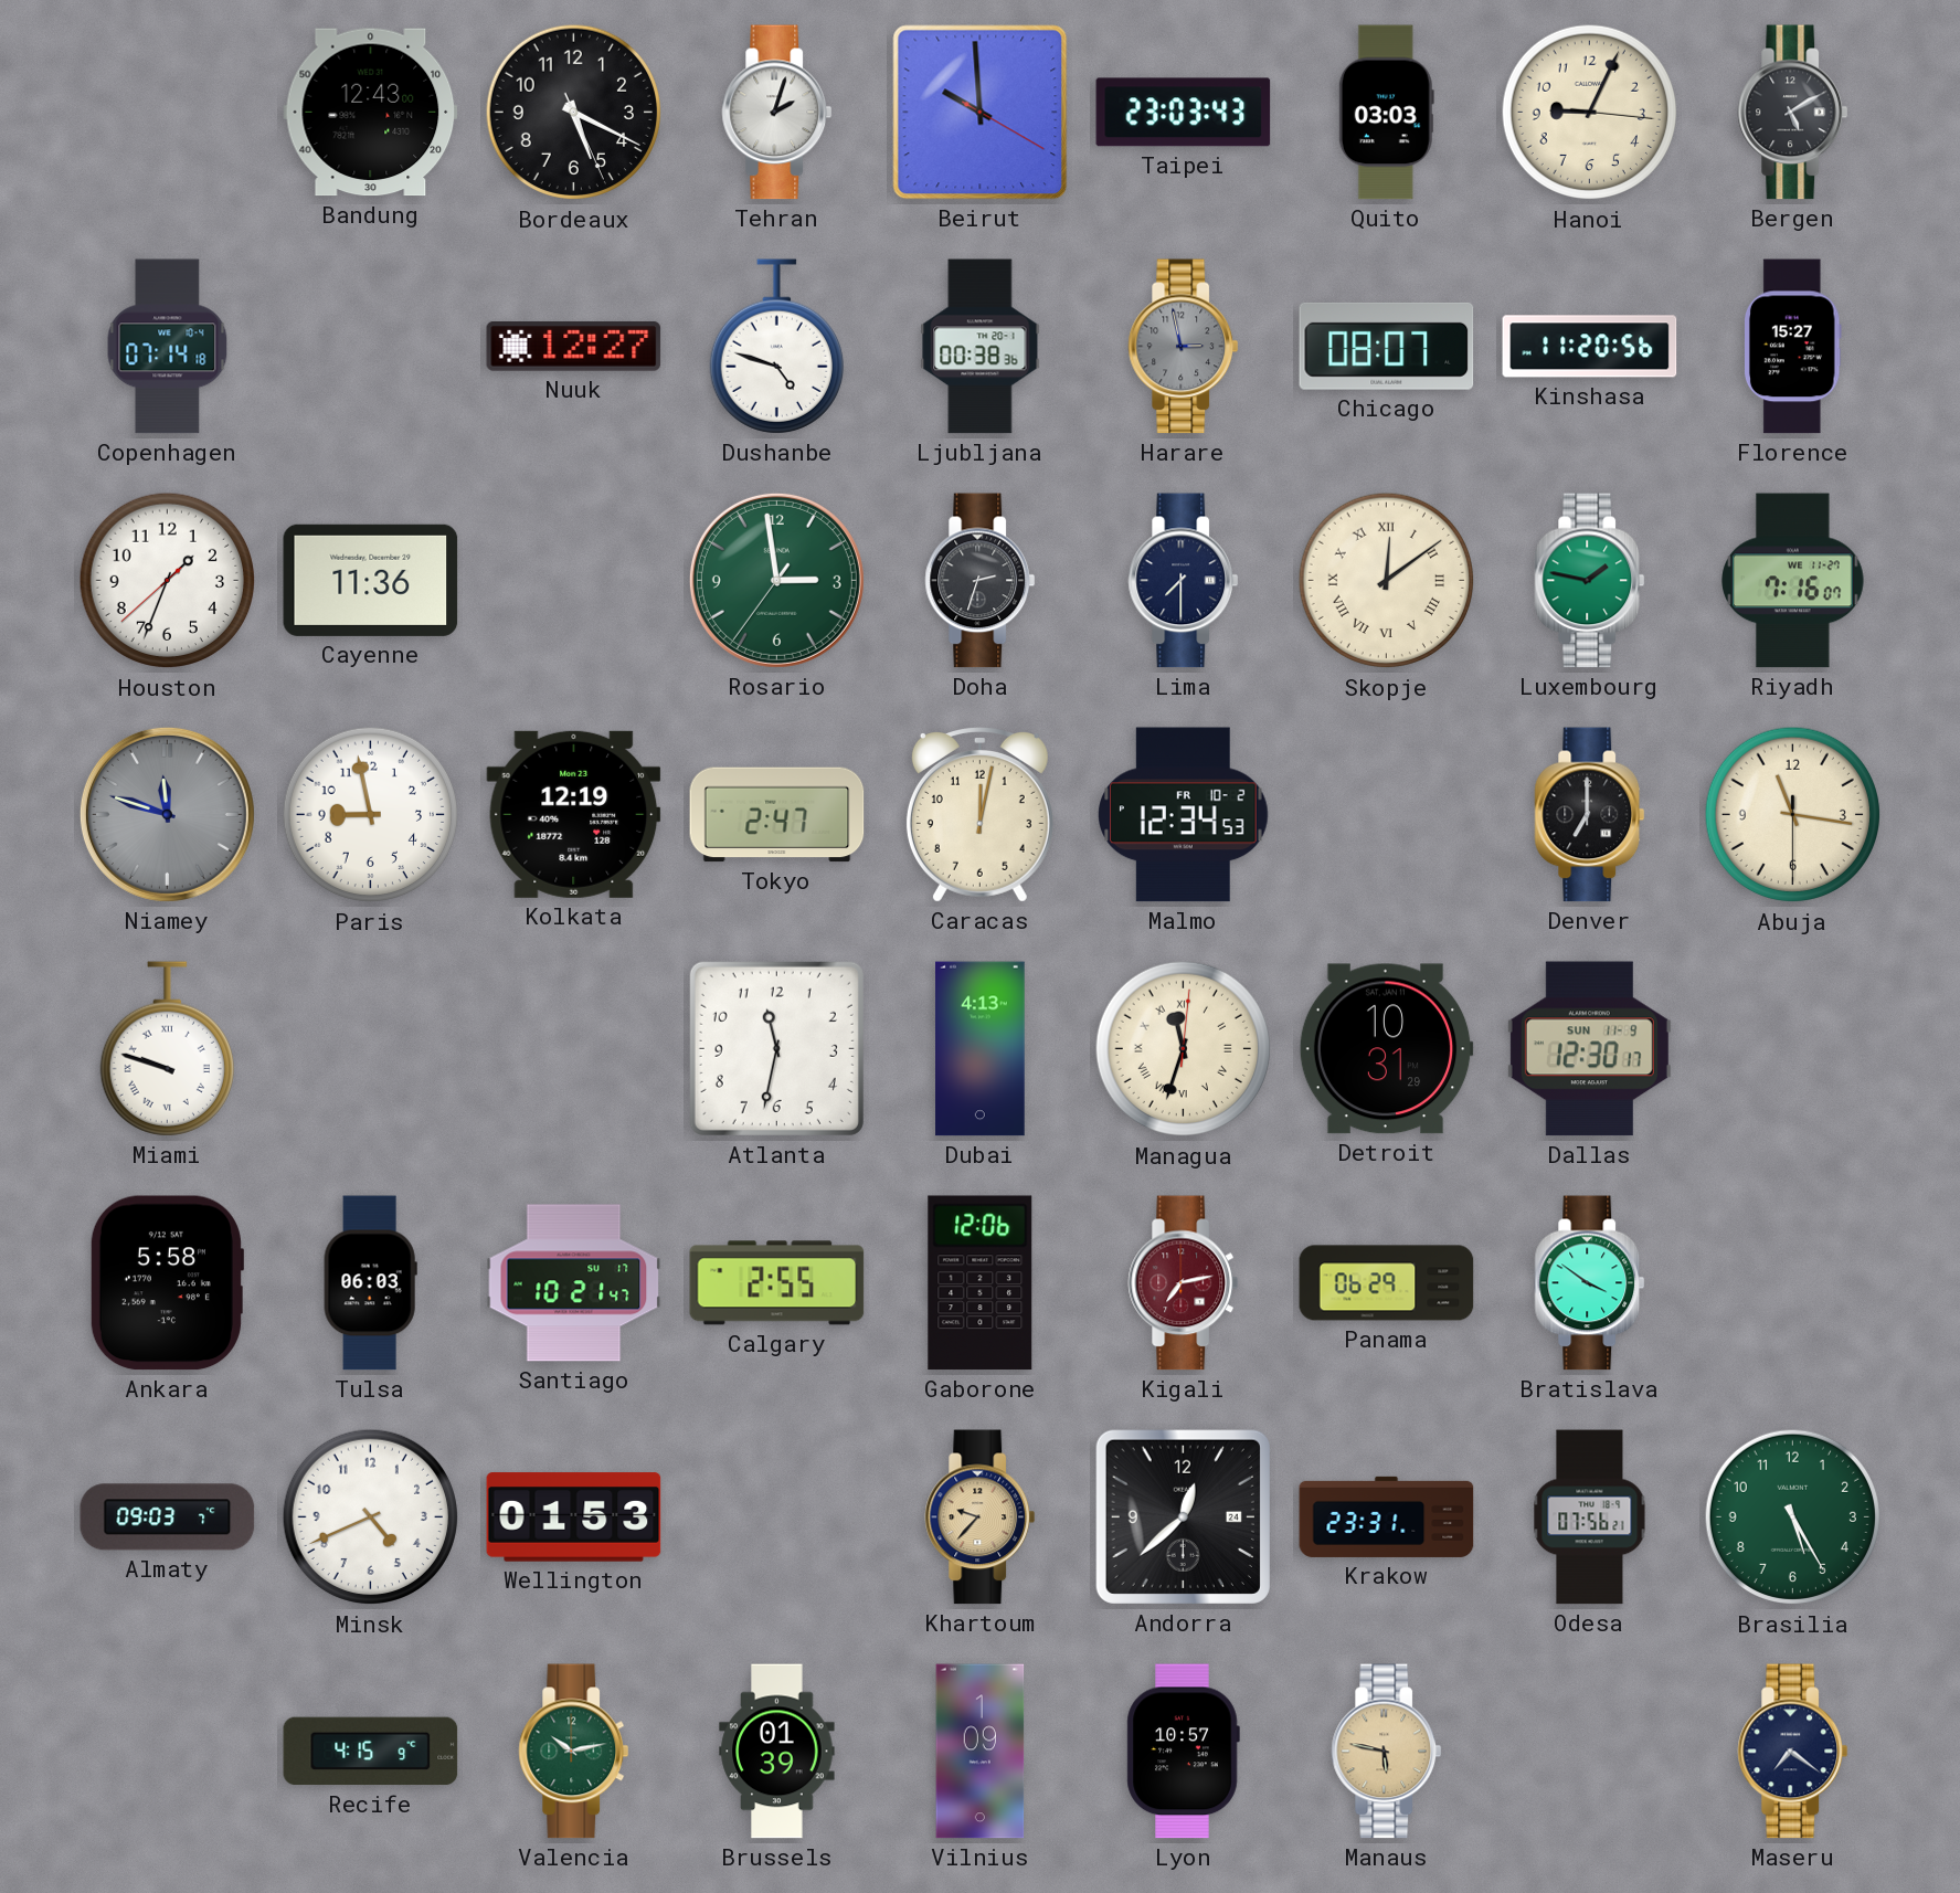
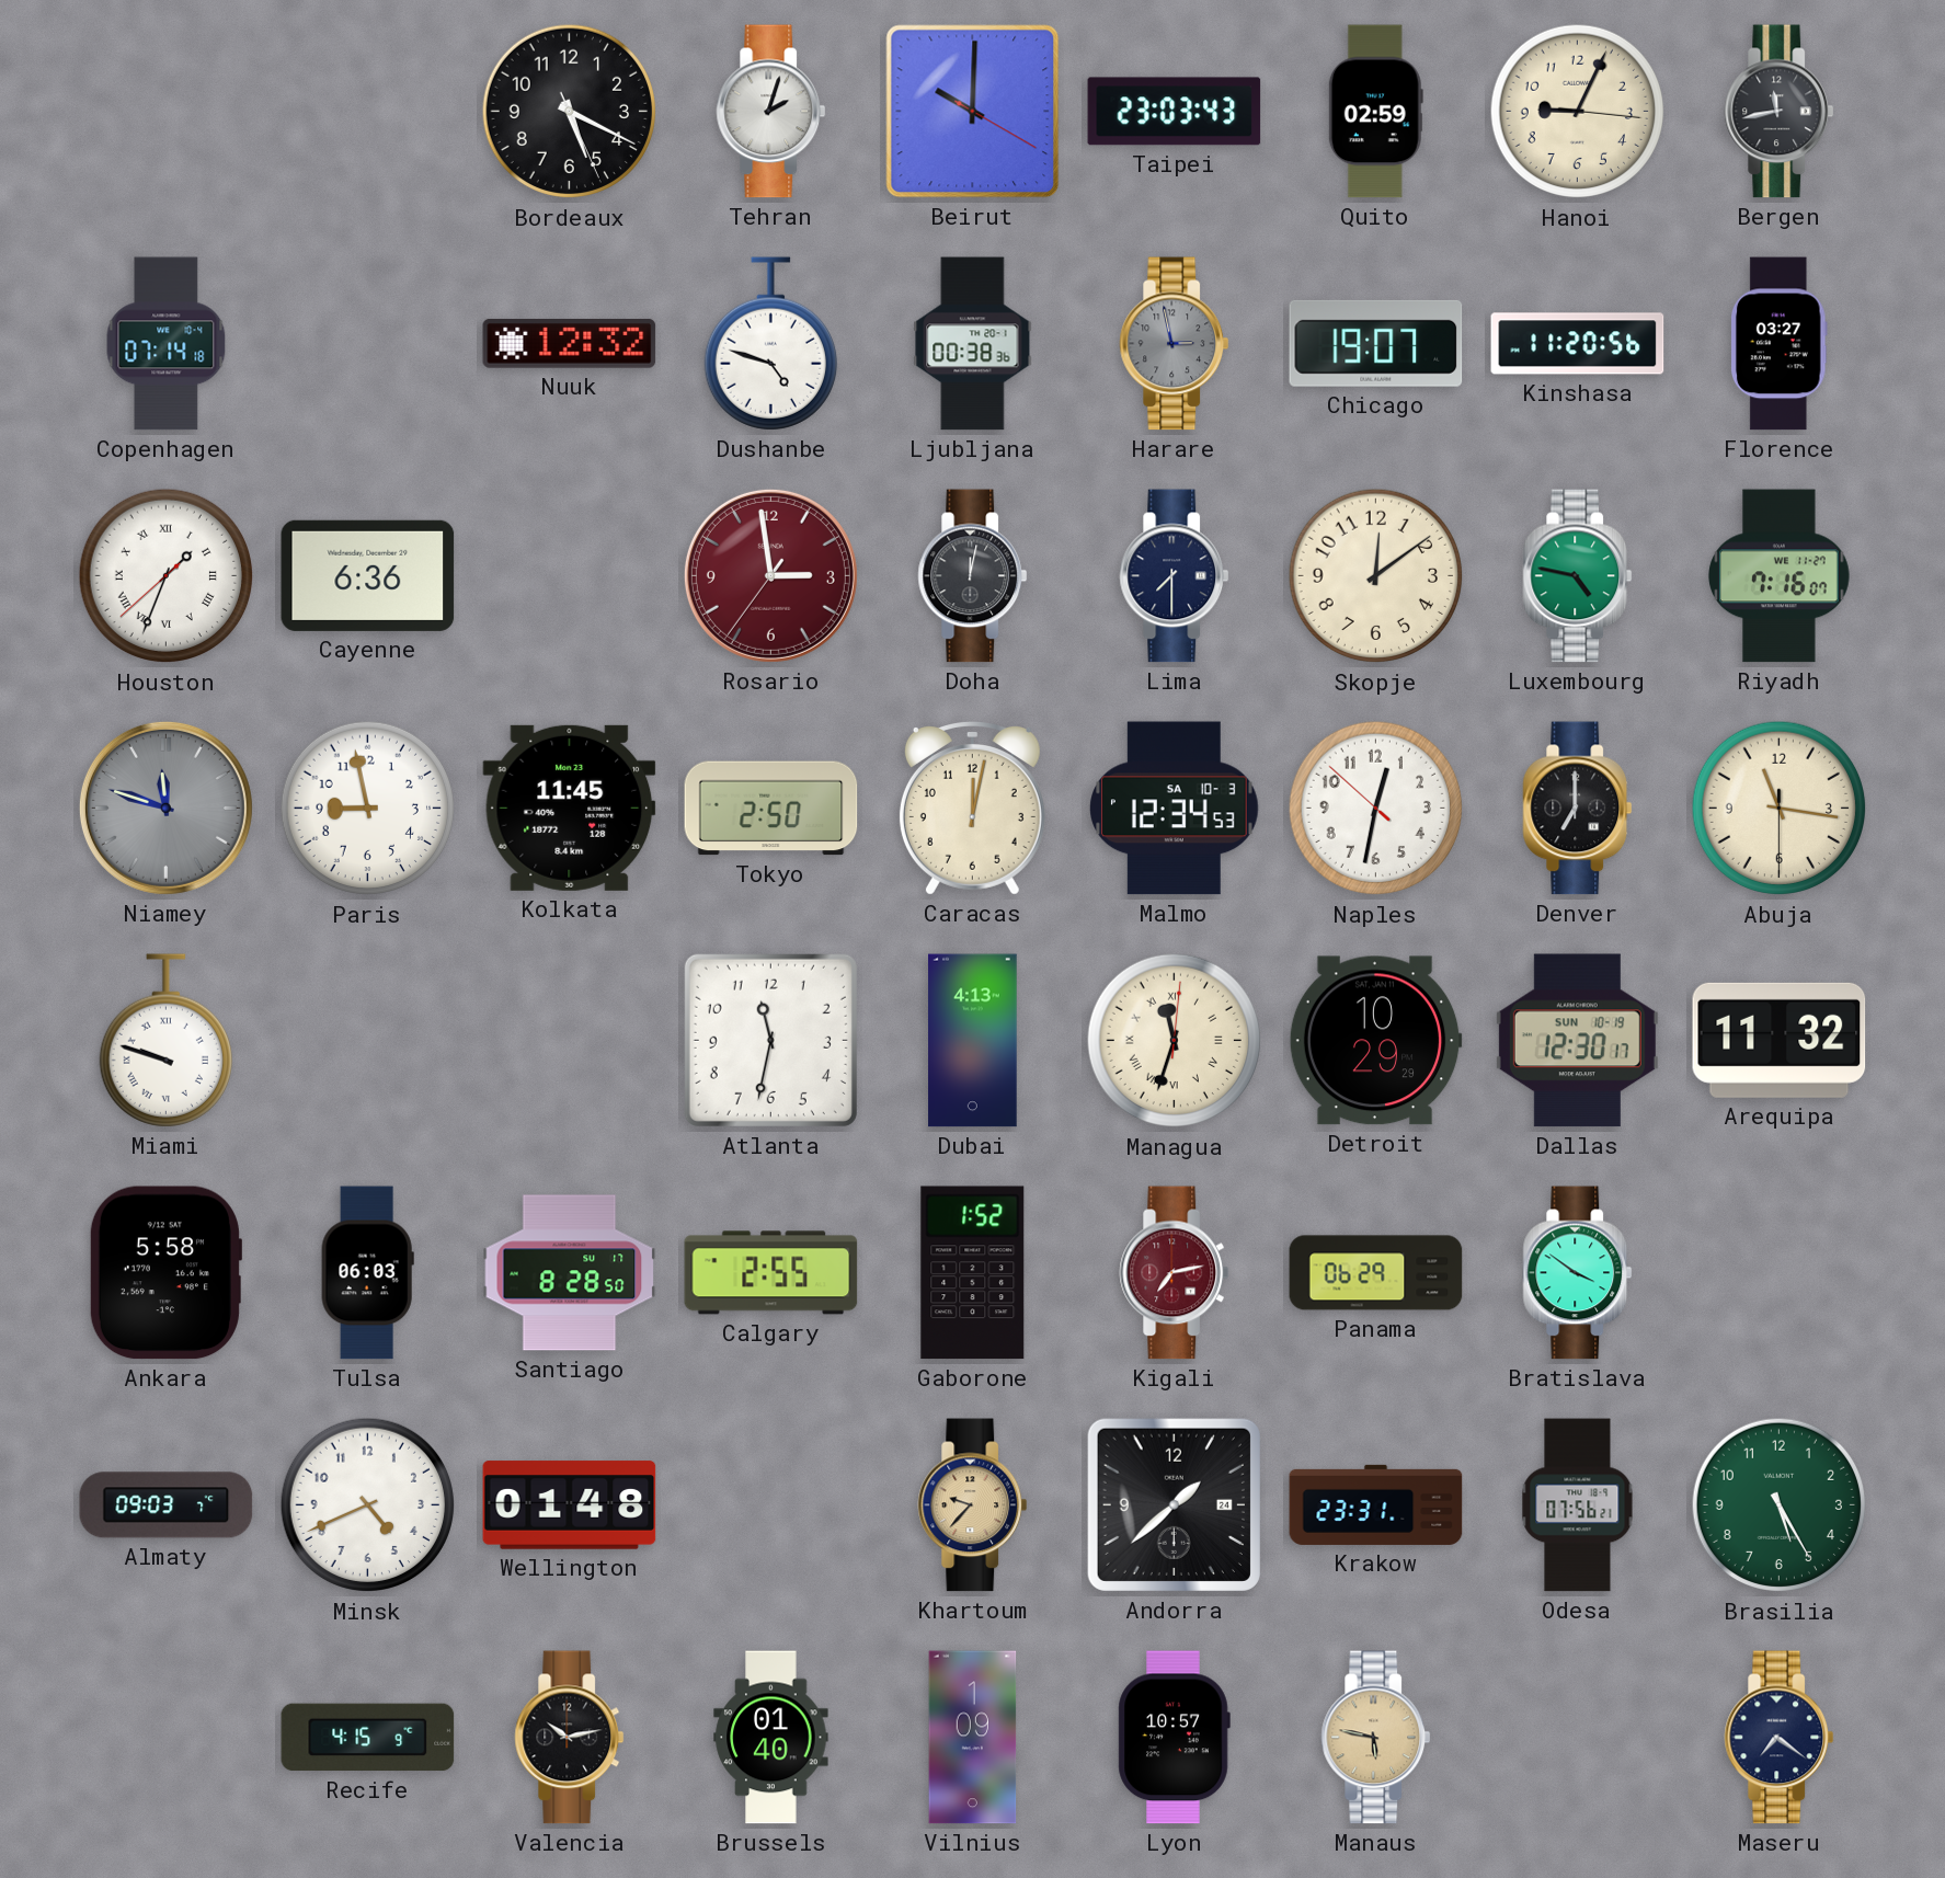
Bandung: 12:43 -> none (371, 113)
Beirut: 9:59 -> 10:00 (973, 112)
Quito: 03:03 -> 02:59 (1375, 112)
Bergen: 5:10 -> 11:43 (1780, 112)
Nuuk: 12:27 -> 12:32 (570, 343)
Chicago: 08:07 -> 19:07 (1376, 343)
Florence: 15:27 -> 03:27 (1778, 344)
Houston numerals: Arabic -> Roman (167, 576)
Cayenne: 11:36 -> 6:36 (368, 575)
Rosario dial: green -> burgundy (770, 575)
Doha: 2:33 -> 12:02 (973, 576)
Skopje numerals: Roman -> Arabic (1376, 576)
Luxembourg: 1:47 -> 4:47 (1578, 576)
Kolkata: 12:19 -> 11:45 (570, 808)
Tokyo: 2:47 -> 2:50 (771, 809)
Malmo date: FR 10-2 -> SA 10-3 (1175, 809)
Naples: none -> 12:31 (1376, 809)
Detroit: 10:31 -> 10:29 (1375, 1041)
Dallas date: SUN 11-9 -> SUN 10-19 (1577, 1041)
Arequipa: none -> 11:32 (1780, 1040)
Santiago: 10:21 -> 8:28 (570, 1273)
Gaborone: 12:06 -> 1:52 (973, 1273)
Wellington: 01:53 -> 01:48 (570, 1505)
Andorra: 12:38 -> 1:38 (1174, 1504)
Valencia dial: green -> black (570, 1738)
Brussels: 01:39 -> 01:40 (771, 1738)
